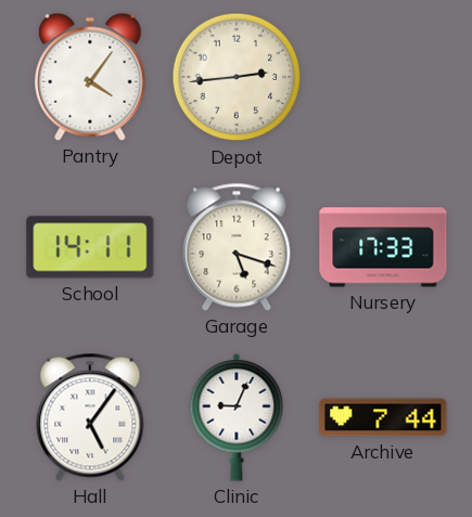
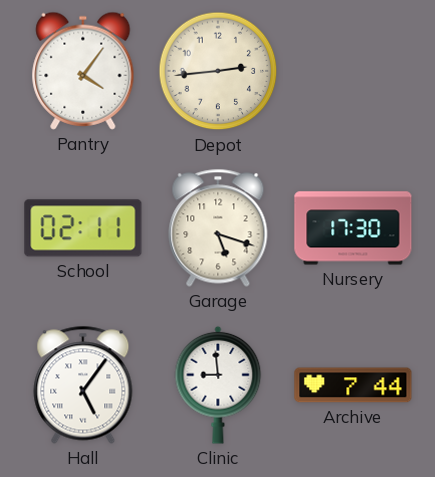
School: 14:11 -> 02:11 (83, 228)
Nursery: 17:33 -> 17:30 (353, 228)
Clinic: 9:04 -> 8:59 (218, 385)
